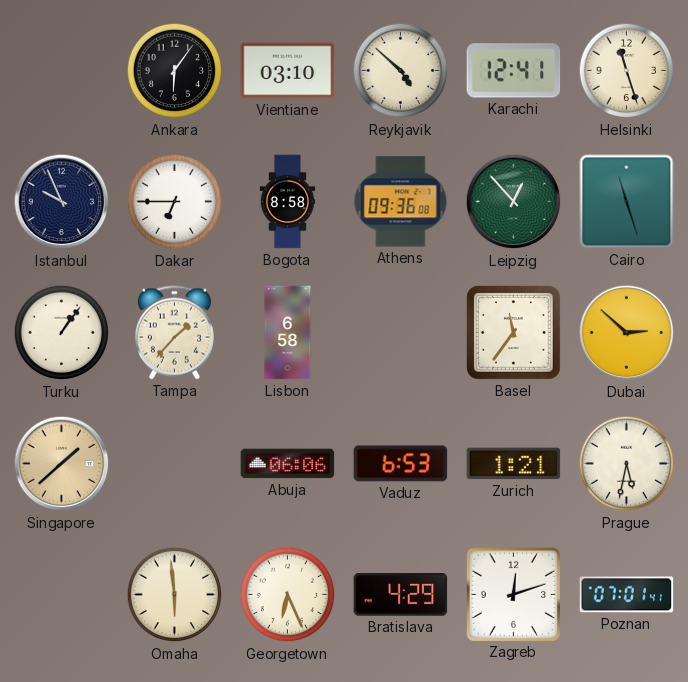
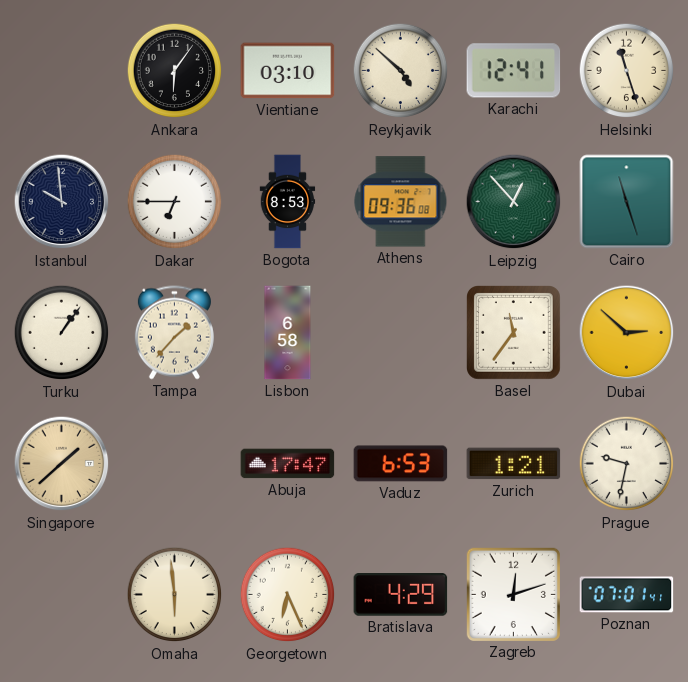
Istanbul: 9:56 -> 9:59 (62, 202)
Bogota: 8:58 -> 8:53 (288, 202)
Abuja: 06:06 -> 17:47 (288, 464)
Prague: 5:32 -> 9:32 (627, 464)
